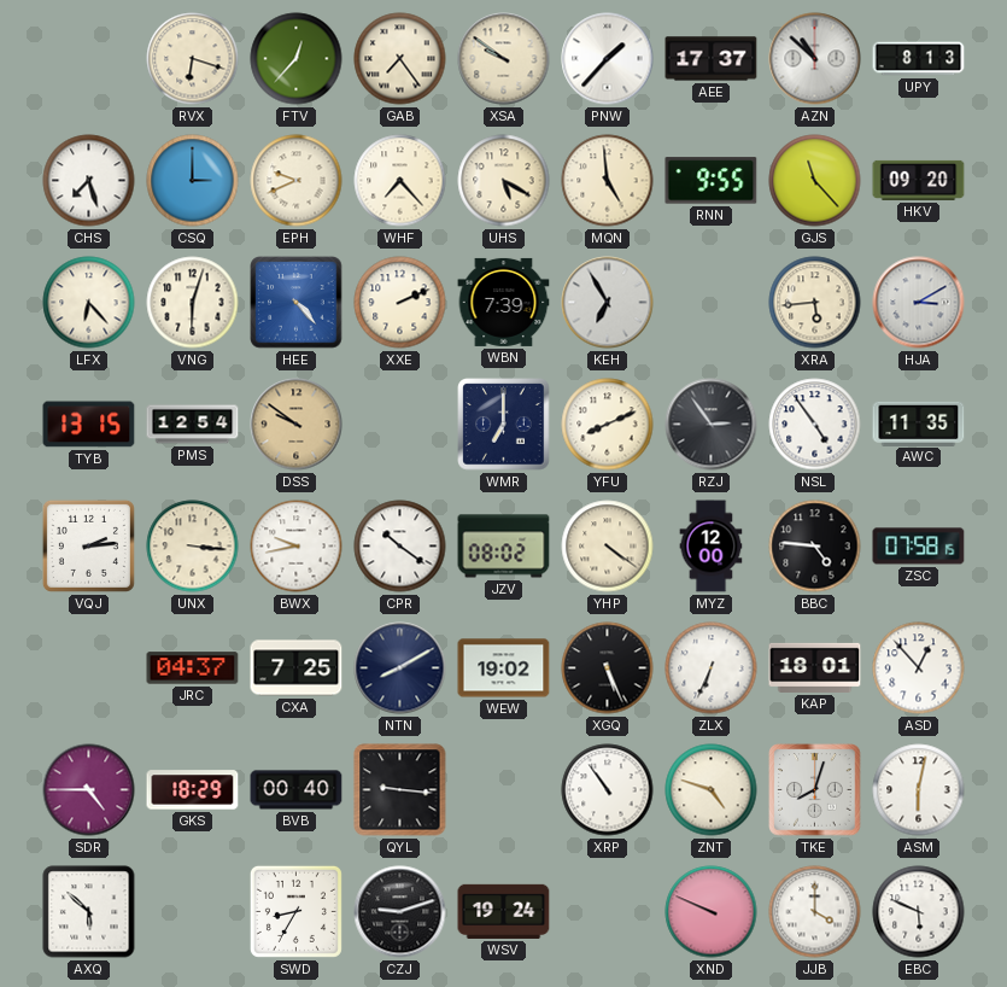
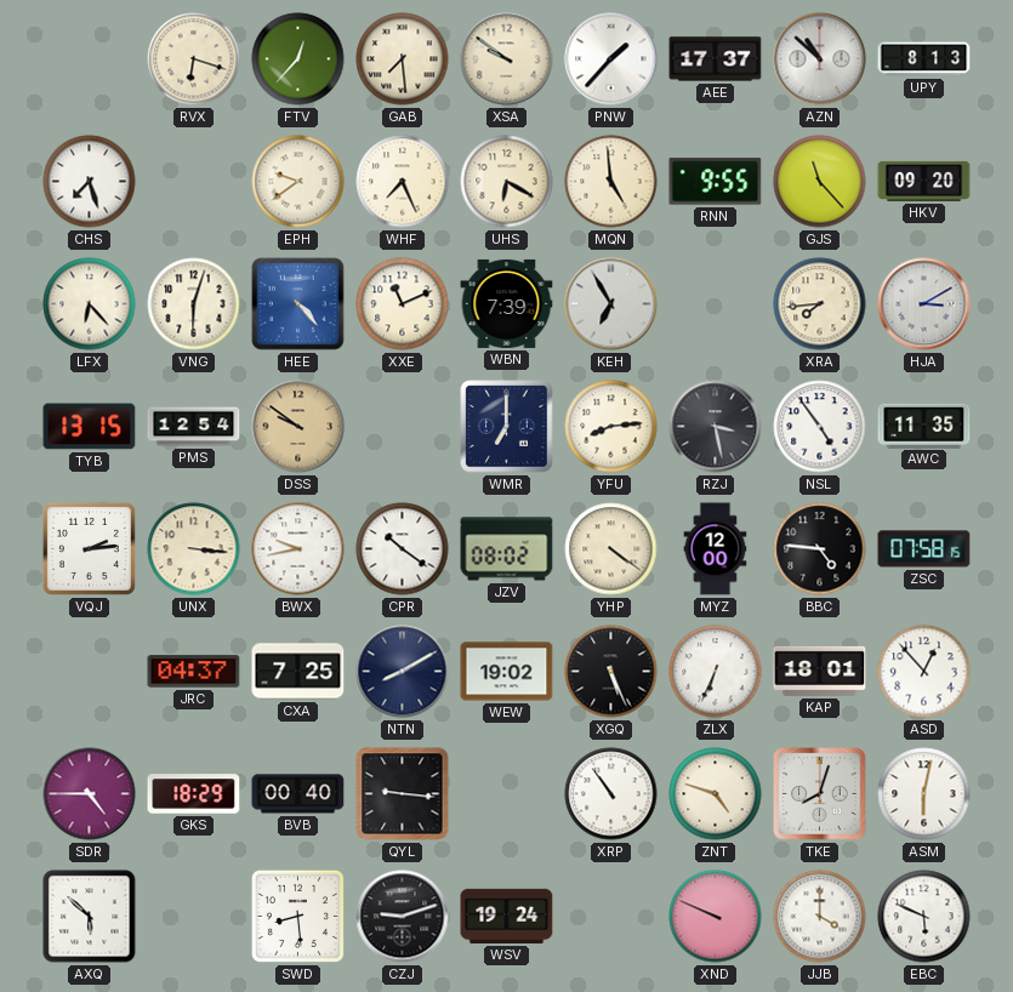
GAB: 7:24 -> 7:29 (403, 59)
CSQ: 3:00 -> none (193, 181)
EPH: 9:41 -> 9:39 (298, 182)
WHF: 7:23 -> 7:26 (403, 182)
UHS: 5:20 -> 6:20 (507, 182)
XXE: 2:11 -> 11:11 (403, 304)
XRA: 5:44 -> 7:44 (820, 304)
YFU: 8:11 -> 8:14 (611, 427)
RZJ: 2:54 -> 3:28 (716, 427)
SWD: 8:35 -> 8:29 (297, 916)
